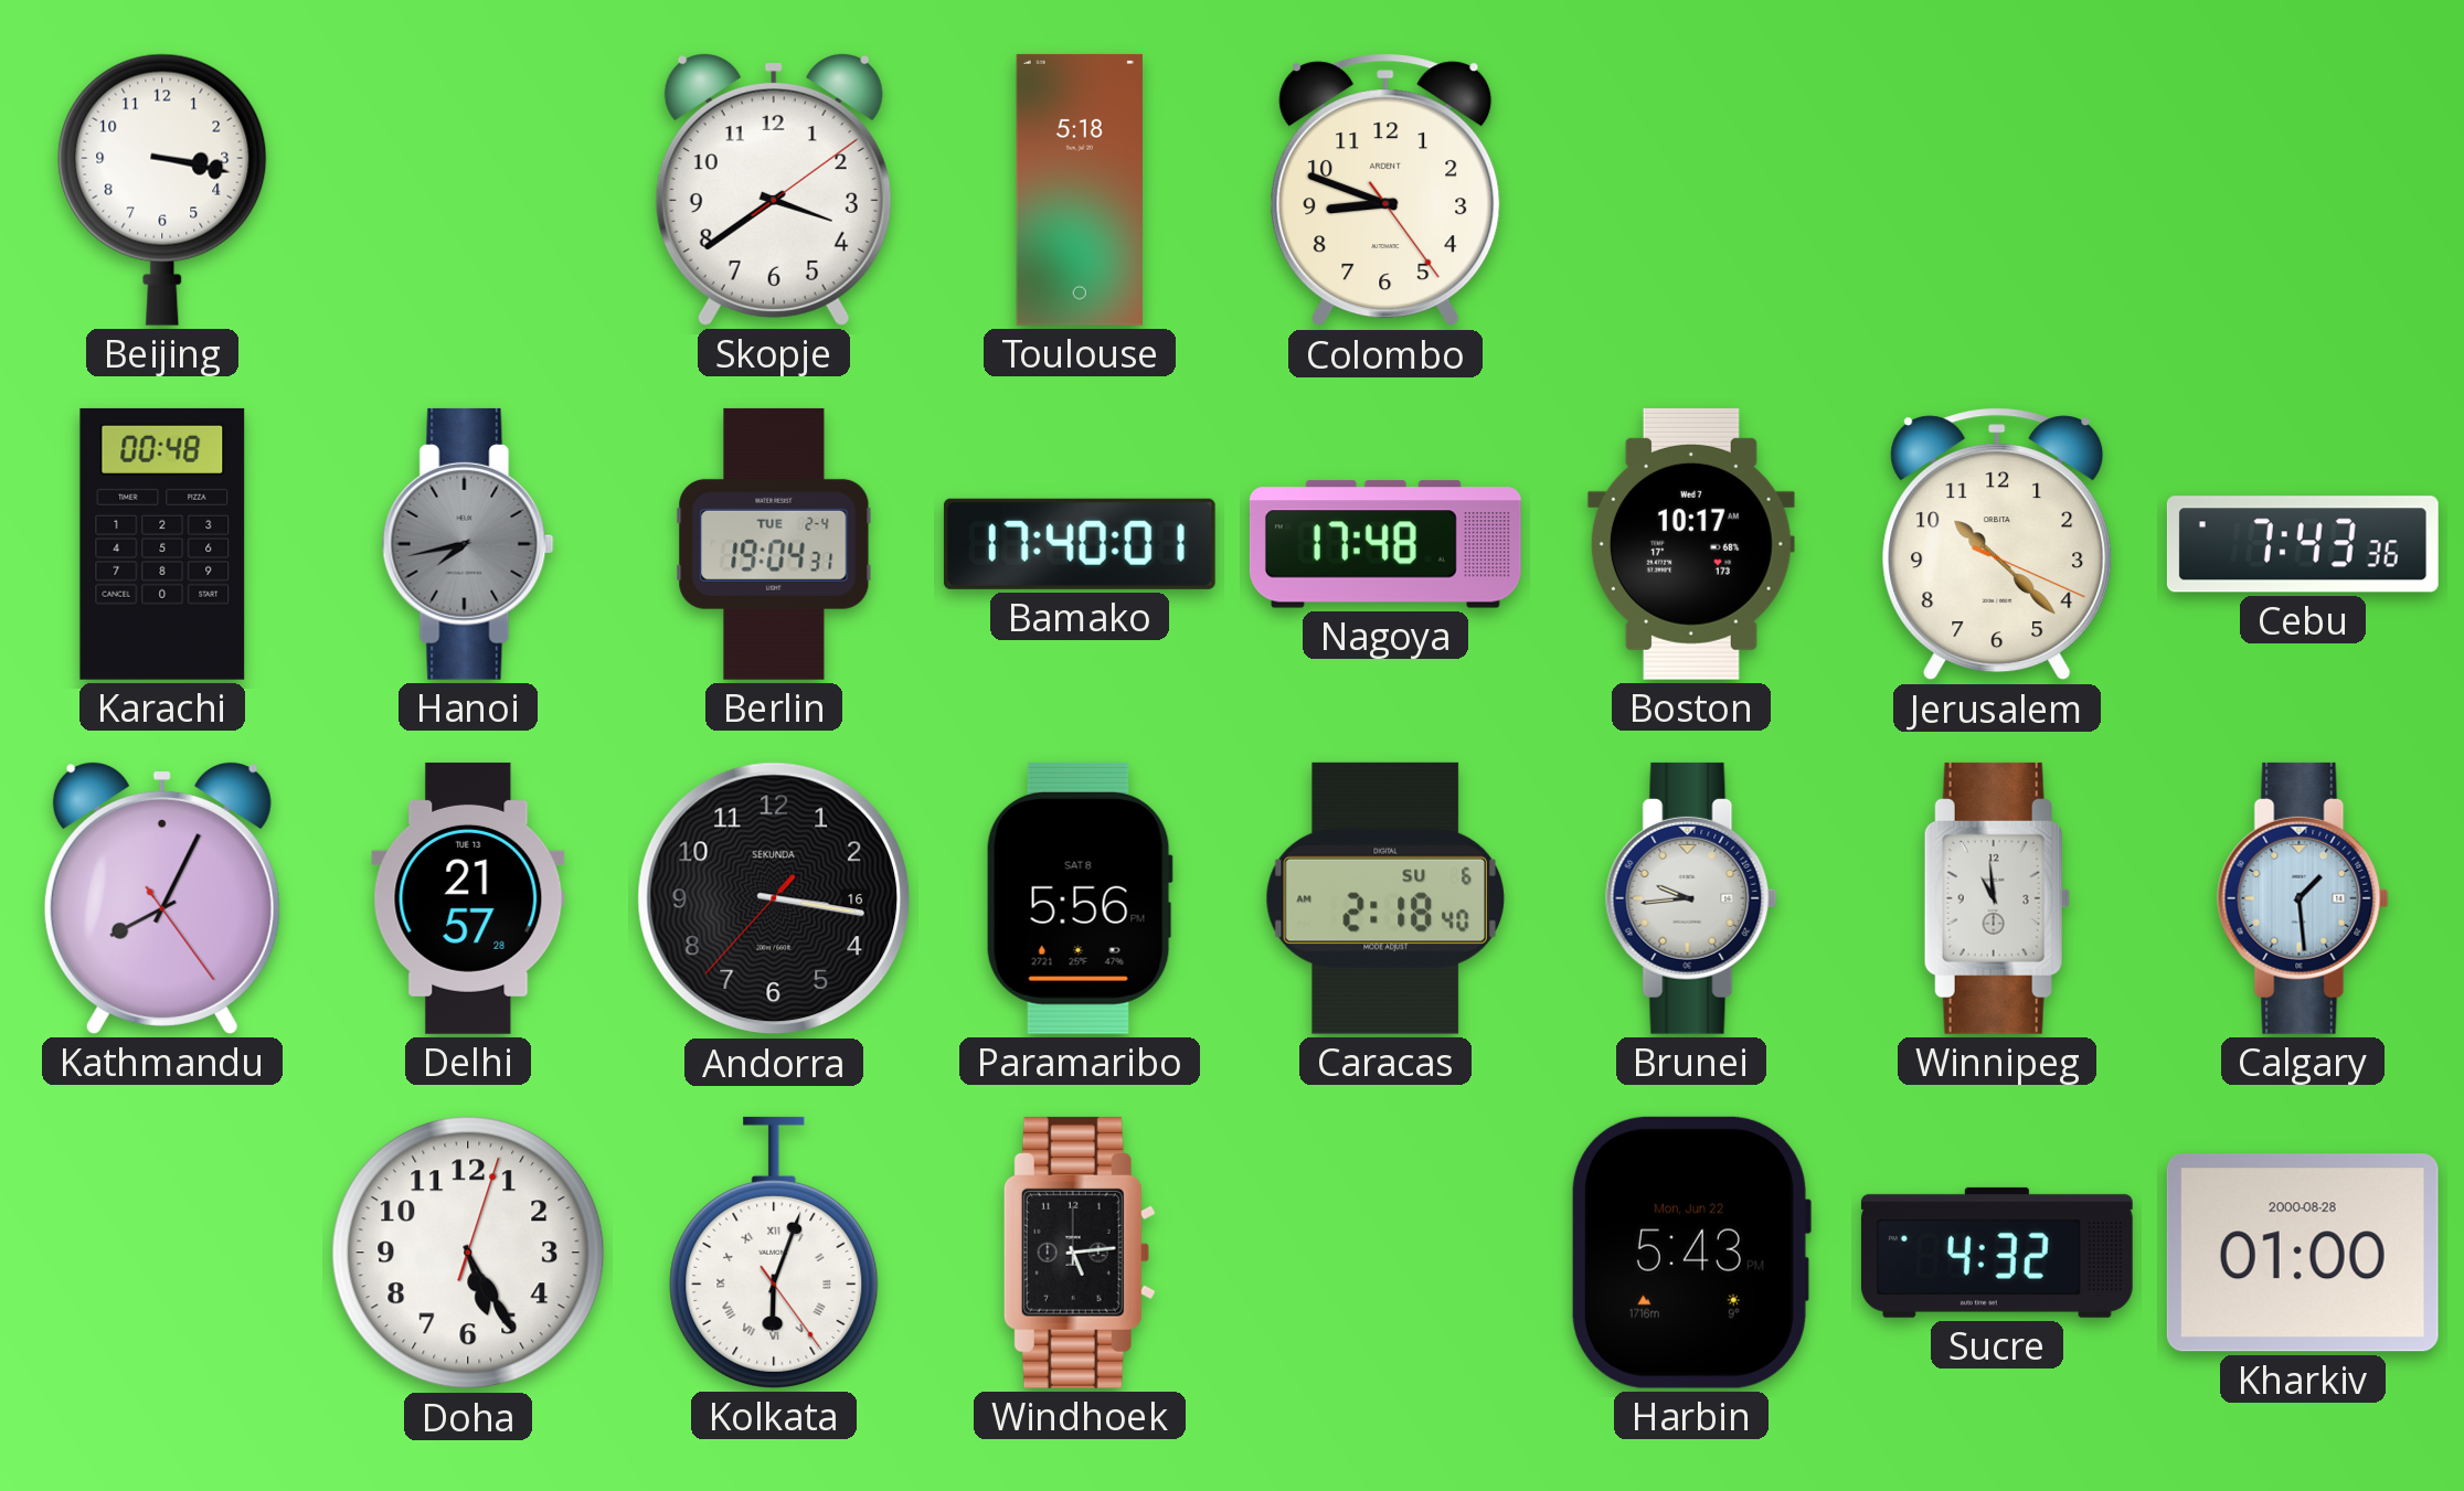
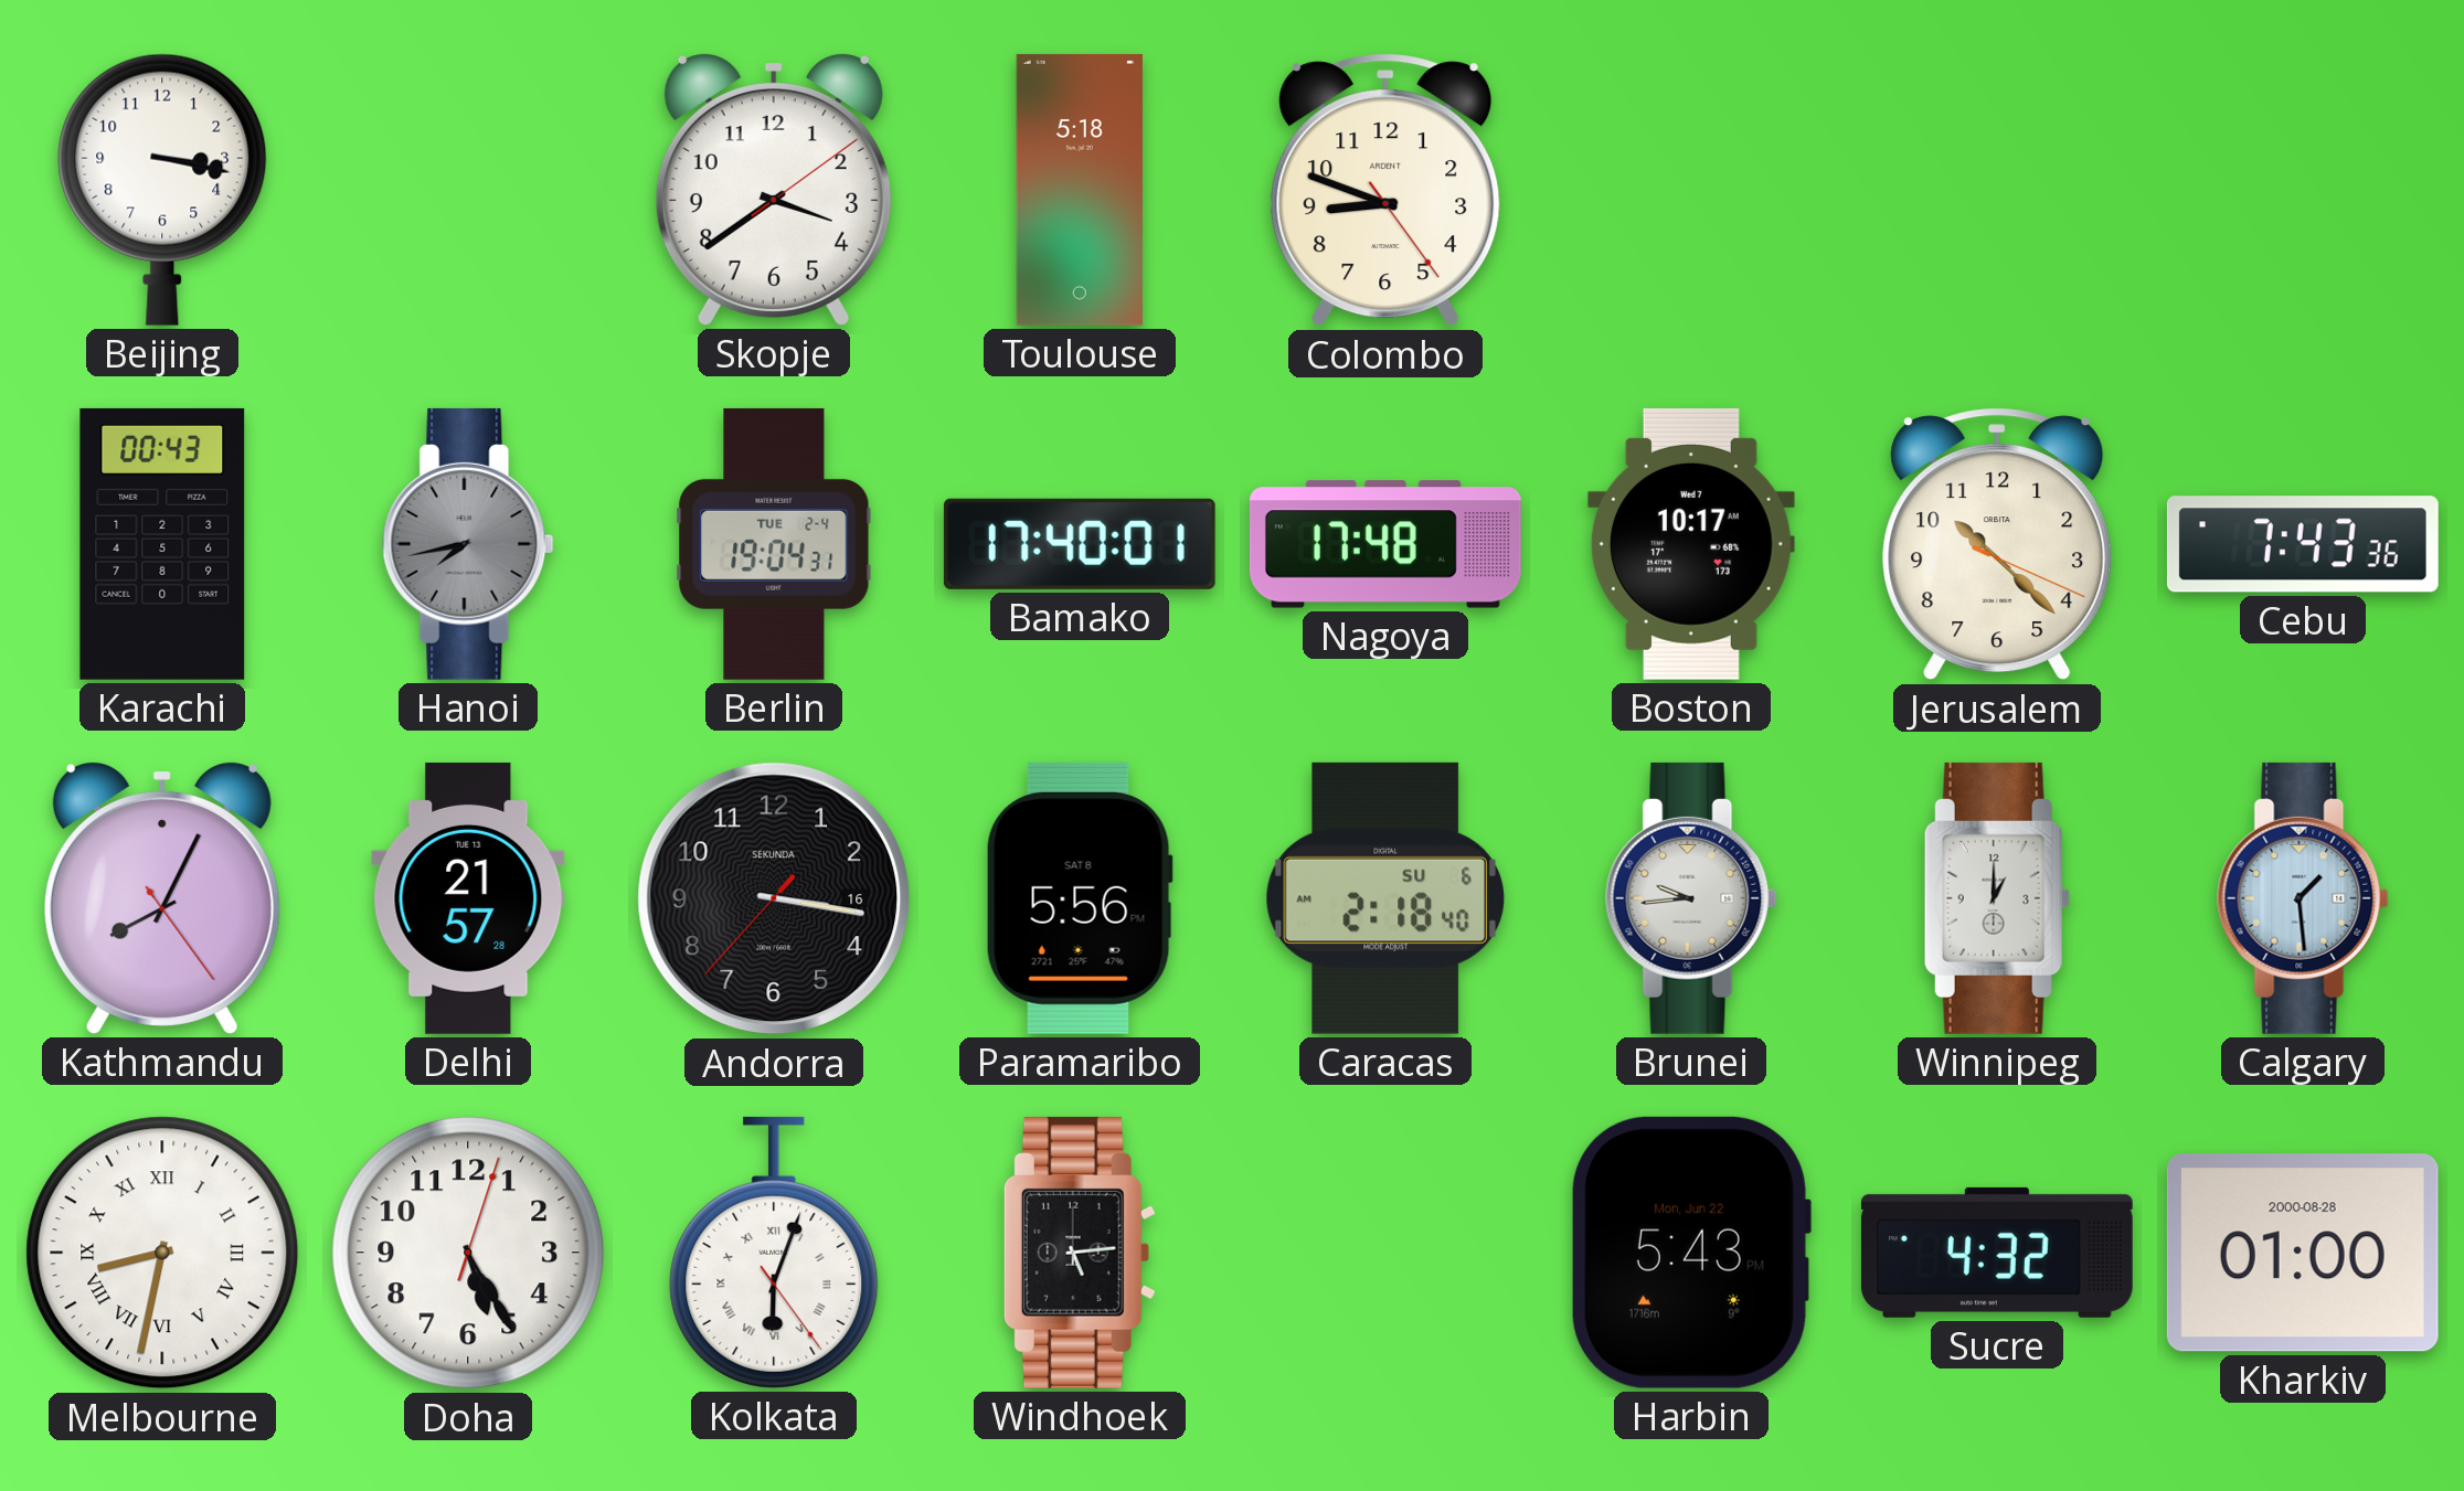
Karachi: 00:48 -> 00:43 (162, 544)
Winnipeg: 10:59 -> 1:00 (1997, 898)
Melbourne: none -> 8:32 (162, 1253)
